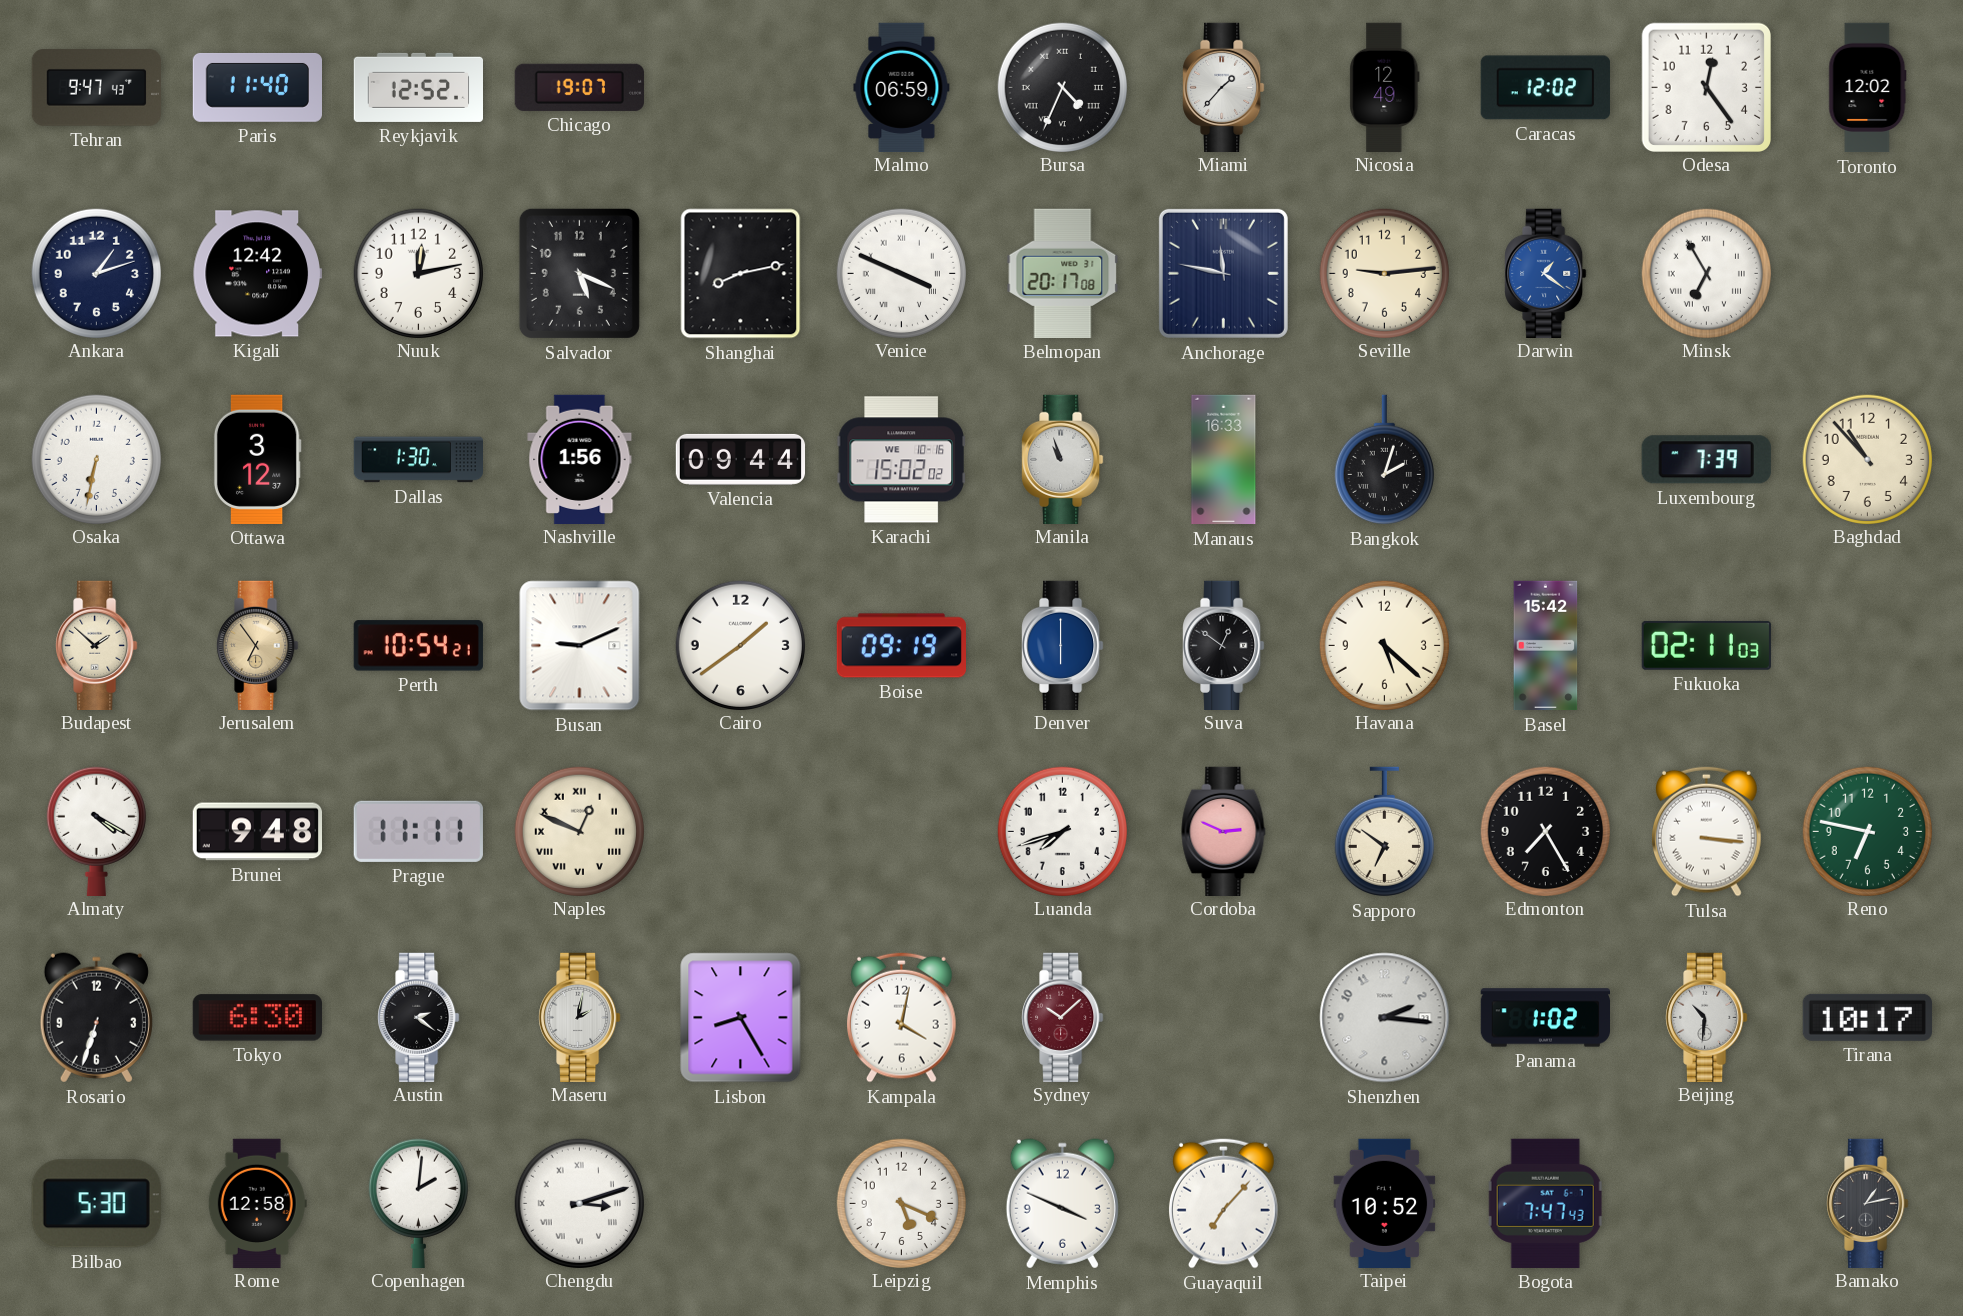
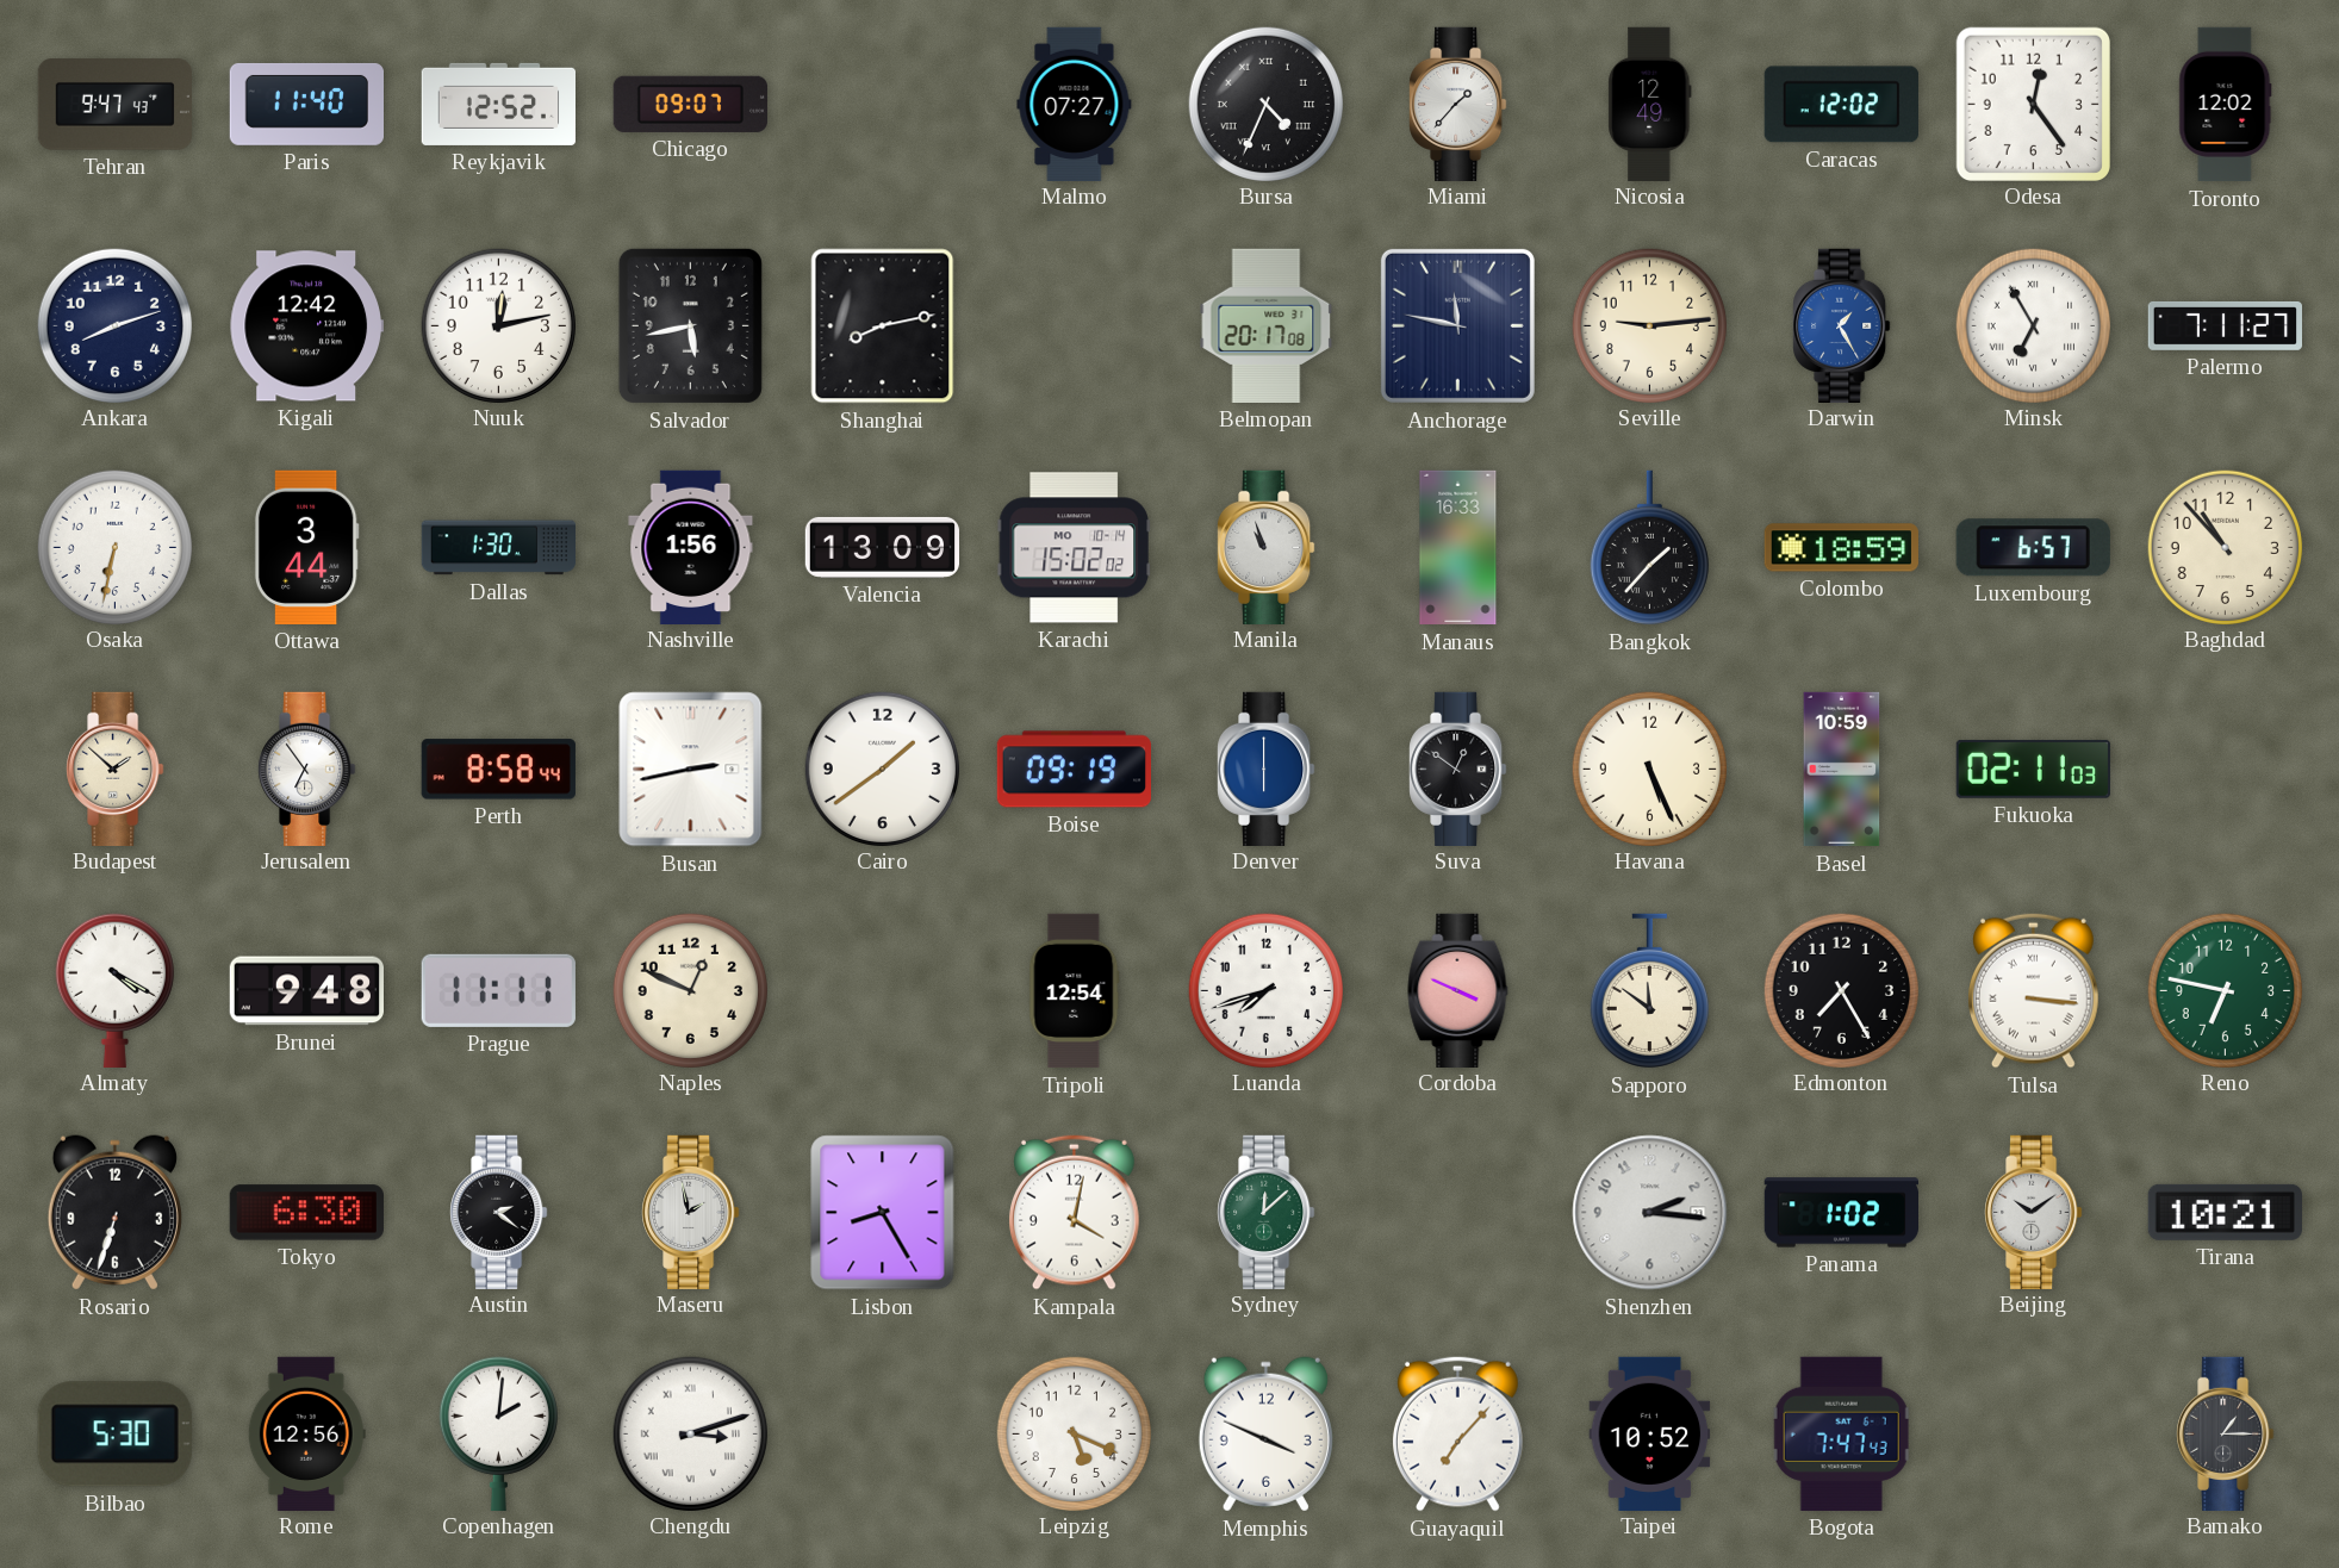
Chicago: 19:07 -> 09:07 (690, 104)
Malmo: 06:59 -> 07:27 (1075, 104)
Ankara: 1:12 -> 8:12 (114, 325)
Salvador: 5:19 -> 5:43 (690, 325)
Venice: 3:49 -> none (901, 273)
Darwin: 1:21 -> 1:25 (1842, 325)
Palermo: none -> 7:11 (2225, 325)
Ottawa: 3:12 -> 3:44 (306, 547)
Valencia: 09:44 -> 13:09 (883, 547)
Karachi date: WE 10-16 -> MO 10-14 (1074, 548)
Bangkok: 2:03 -> 1:37 (1649, 548)
Colombo: none -> 18:59 (1841, 548)
Luxembourg: 7:39 -> 6:57 (2033, 548)
Jerusalem dial: champagne -> white (307, 769)
Perth: 10:54 -> 8:58 (498, 770)
Busan: 9:11 -> 2:43 (691, 770)
Havana: 5:22 -> 5:26 (1649, 769)
Basel: 15:42 -> 10:59 (1842, 770)
Naples numerals: Roman -> Arabic (690, 990)
Tripoli: none -> 12:54 (1075, 991)
Cordoba: 2:49 -> 3:49 (1458, 990)
Sapporo: 6:51 -> 11:51 (1649, 991)
Maseru: 2:02 -> 1:58 (691, 1212)
Sydney: 10:08 -> 12:08 (1267, 1212)
Sydney dial: burgundy -> green (1267, 1212)
Beijing: 10:31 -> 10:09 (2034, 1212)
Tirana: 10:17 -> 10:21 (2225, 1212)
Rome: 12:58 -> 12:56 (306, 1433)
Bamako: 1:13 -> 1:15 (2226, 1433)
